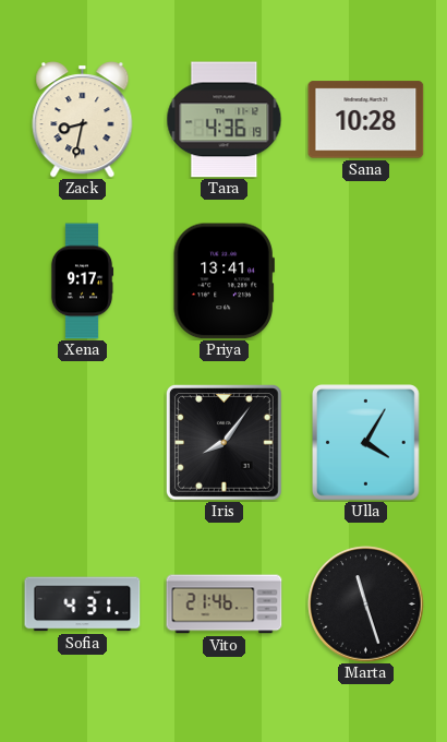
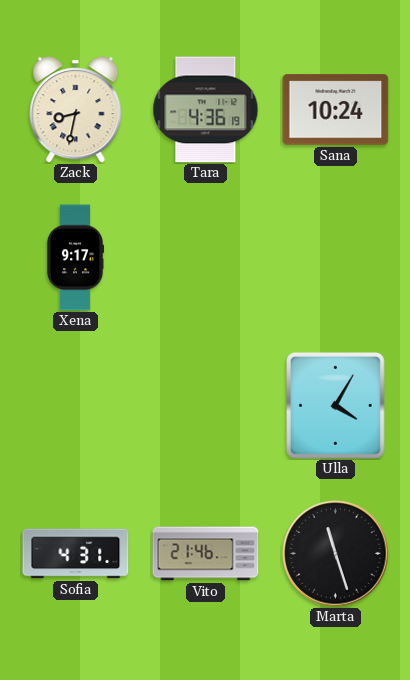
Sana: 10:28 -> 10:24 (336, 110)
Priya: 13:41 -> none (224, 282)
Iris: 8:06 -> none (224, 442)
